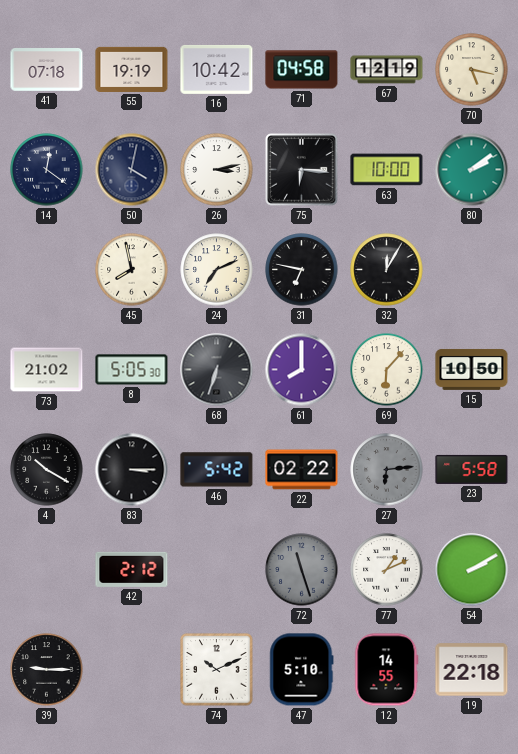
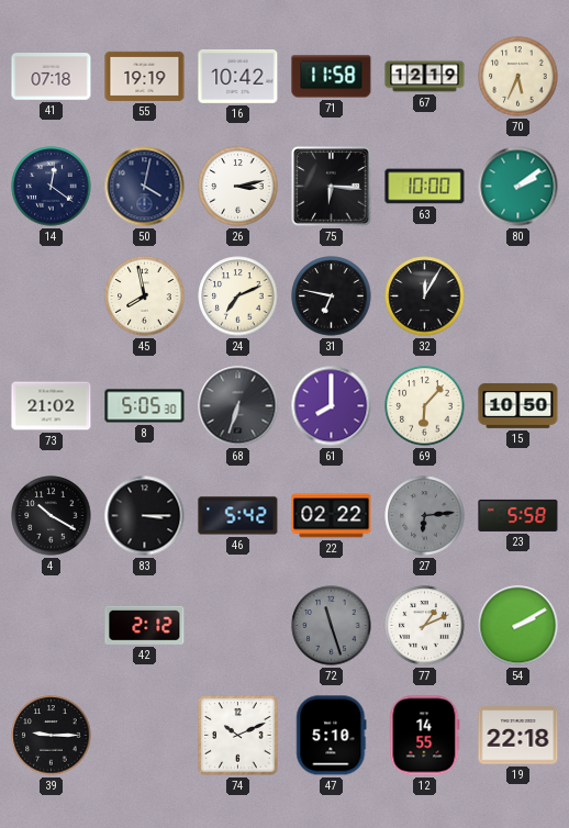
71: 04:58 -> 11:58 (332, 77)
70: 5:17 -> 5:34 (518, 77)
